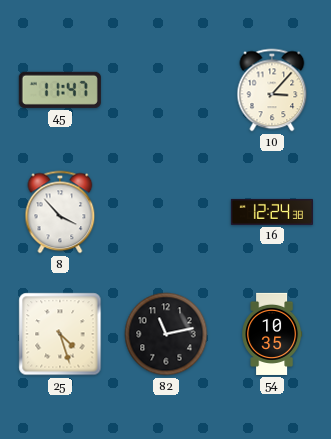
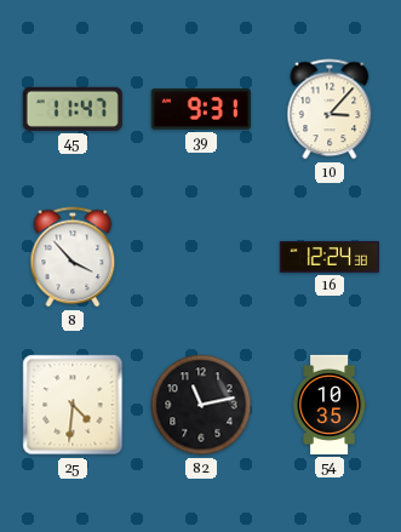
39: none -> 9:31 (201, 109)
25: 4:27 -> 4:31 (73, 405)
